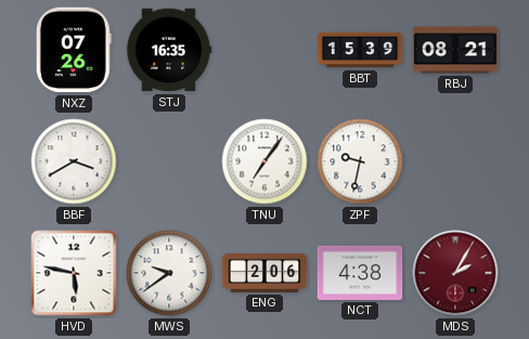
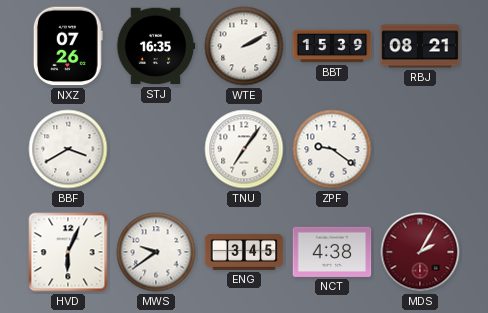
WTE: none -> 2:10 (244, 46)
ZPF: 9:32 -> 9:21 (332, 149)
HVD: 5:47 -> 6:04 (68, 252)
ENG: 2:06 -> 3:45 (244, 252)
